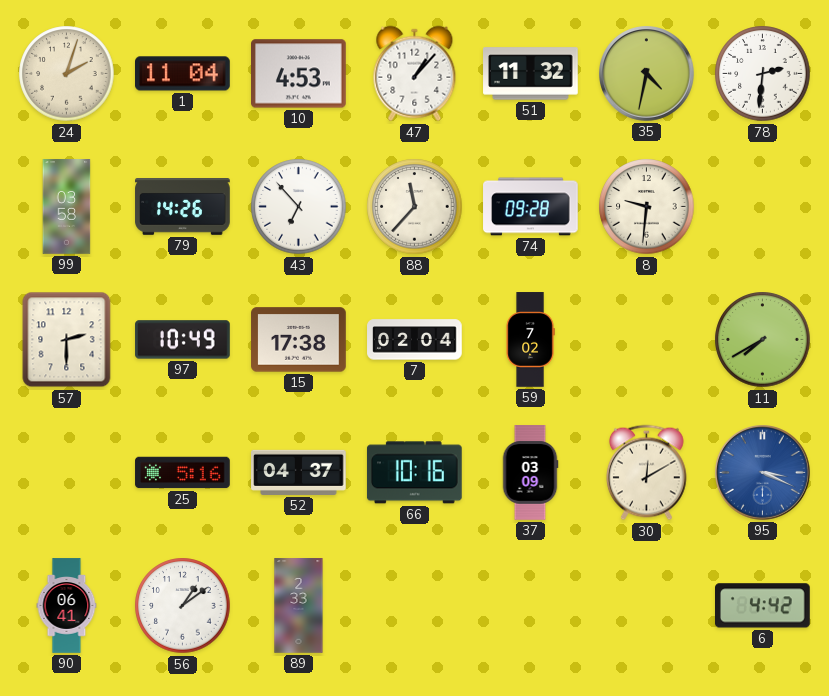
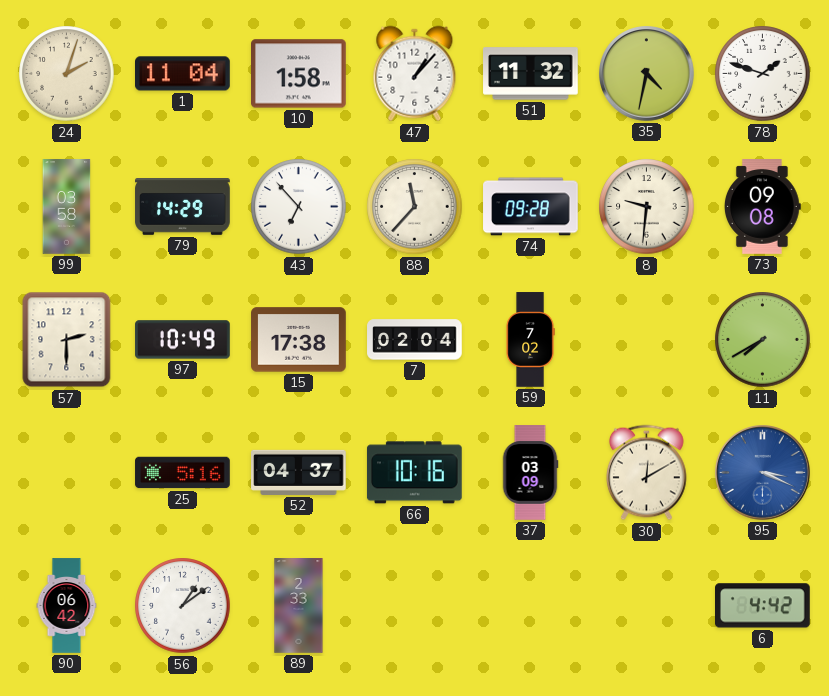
10: 4:53 -> 1:58 (299, 74)
78: 2:31 -> 1:48 (763, 74)
79: 14:26 -> 14:29 (183, 207)
73: none -> 09:08 (763, 207)
90: 06:41 -> 06:42 (67, 606)
